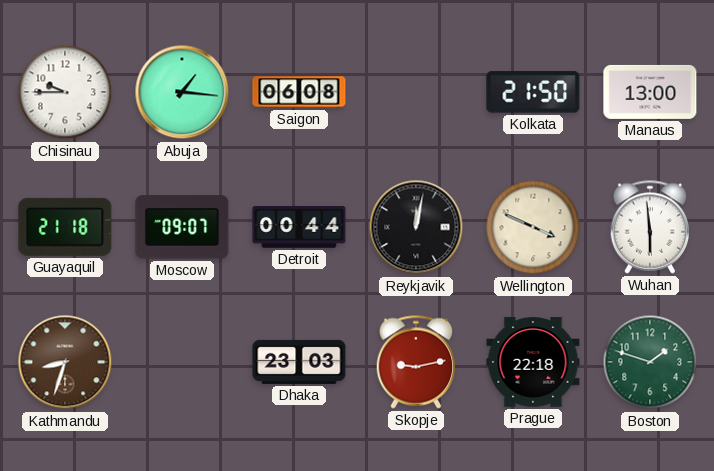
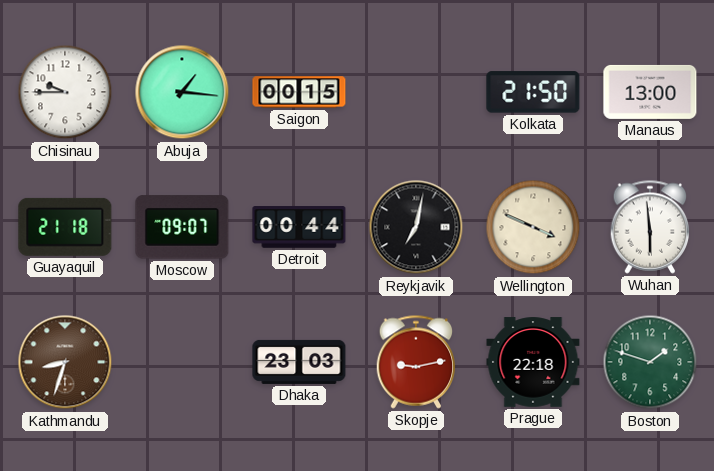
Saigon: 06:08 -> 00:15 (299, 92)
Reykjavik: 12:02 -> 7:02 (416, 227)
